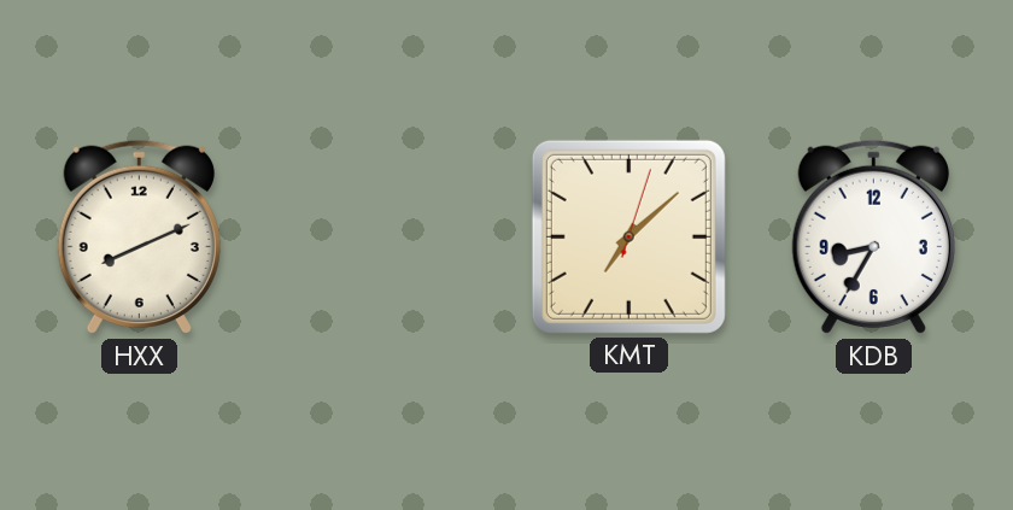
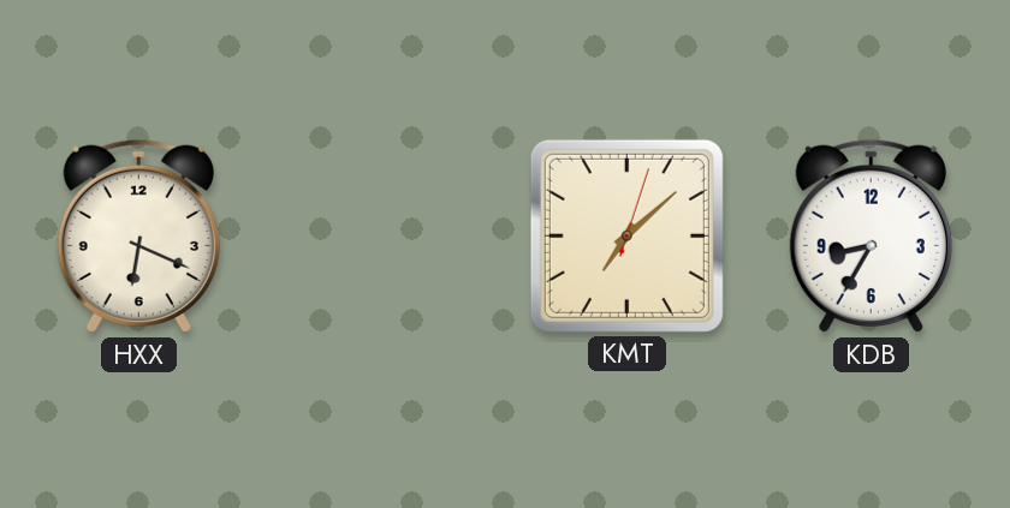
HXX: 8:11 -> 6:19 (138, 237)
